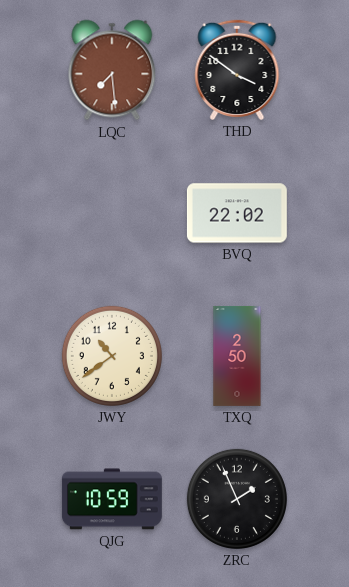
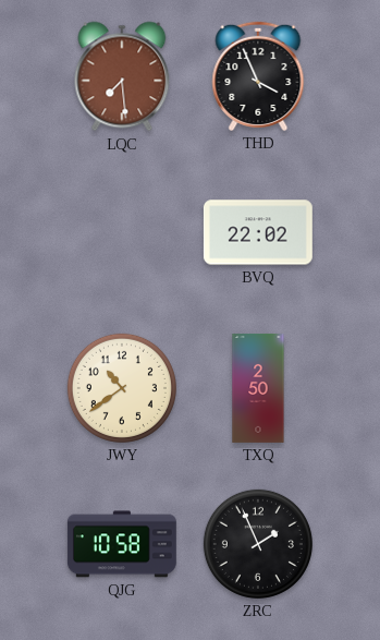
THD: 3:51 -> 3:56 (258, 76)
QJG: 10:59 -> 10:58 (122, 544)
